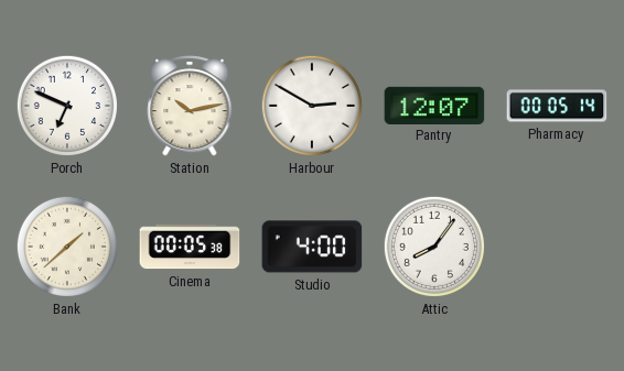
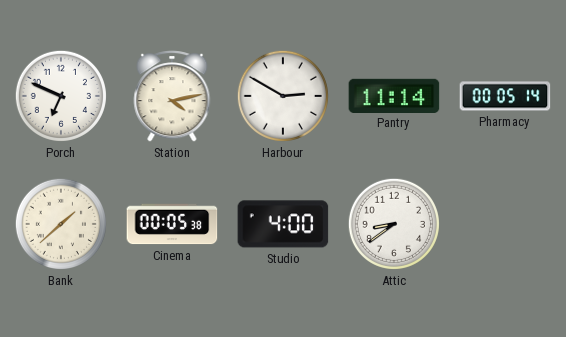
Station: 10:13 -> 4:13 (172, 96)
Pantry: 12:07 -> 11:14 (394, 95)
Attic: 8:06 -> 8:39 (394, 224)
